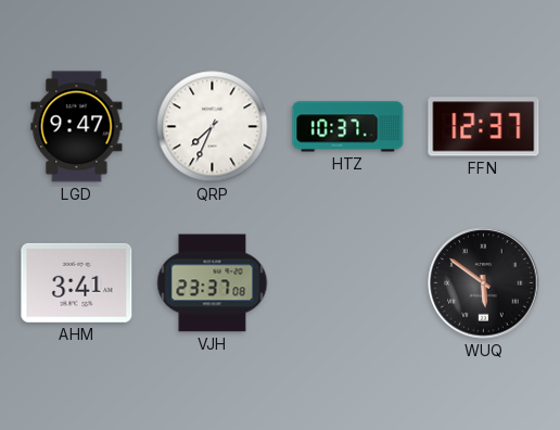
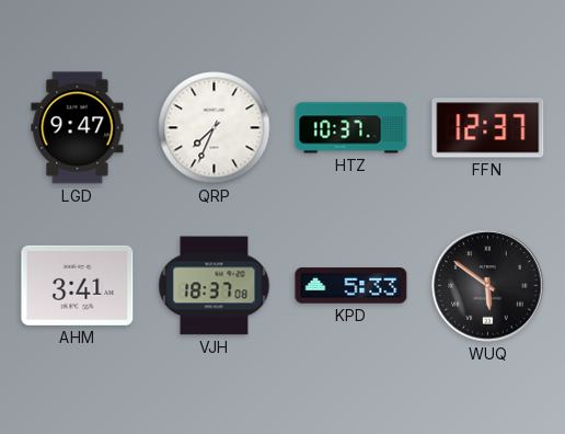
VJH: 23:37 -> 18:37 (215, 286)
KPD: none -> 5:33 (351, 286)
